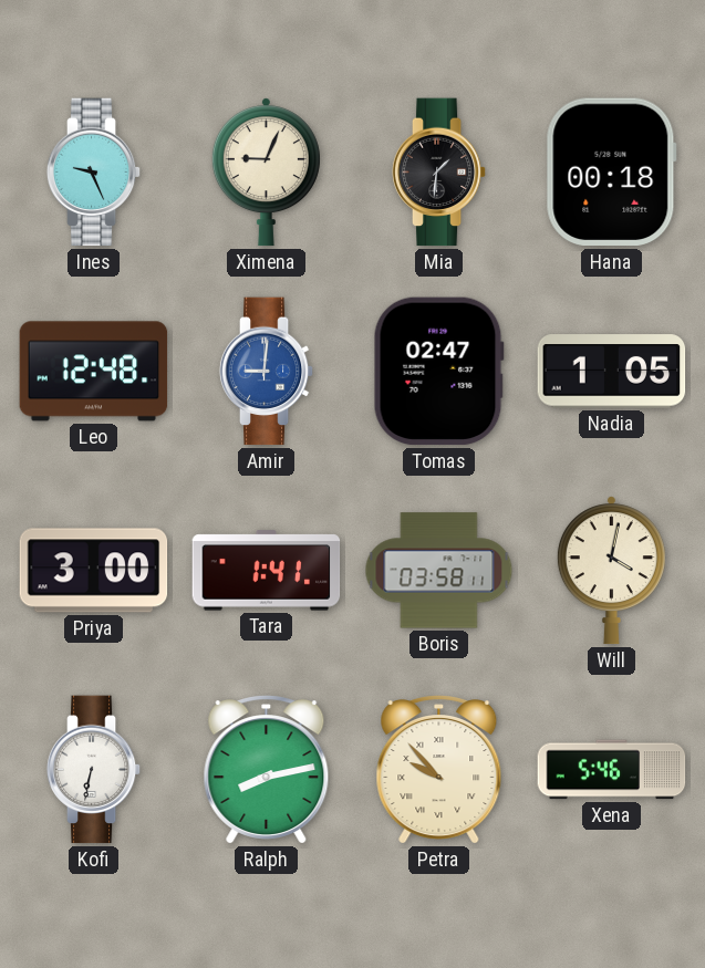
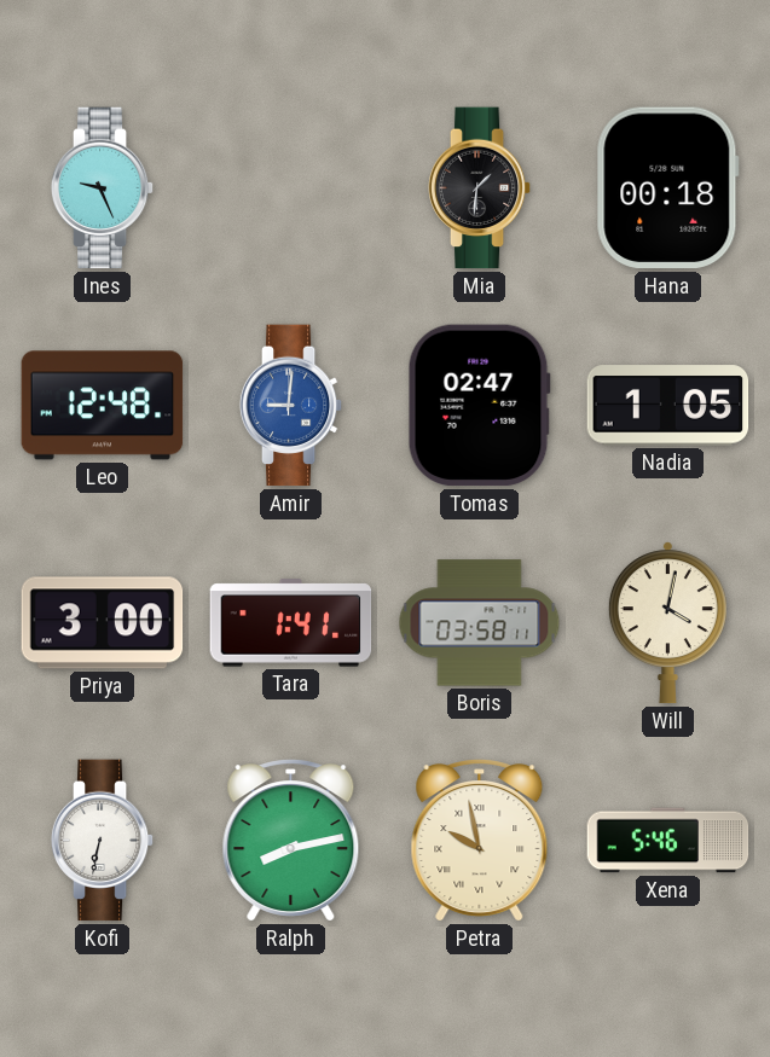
Ximena: 9:04 -> none (266, 173)
Petra: 9:53 -> 9:58 (480, 841)
